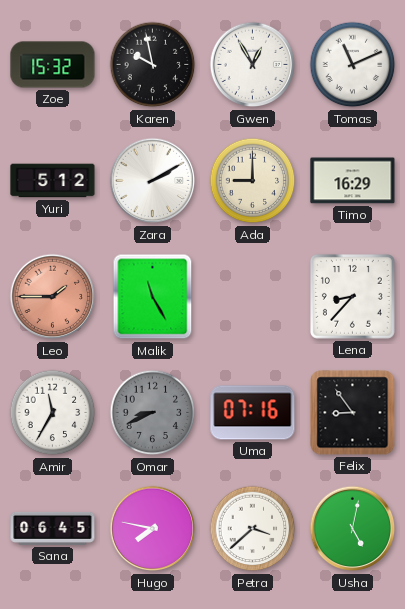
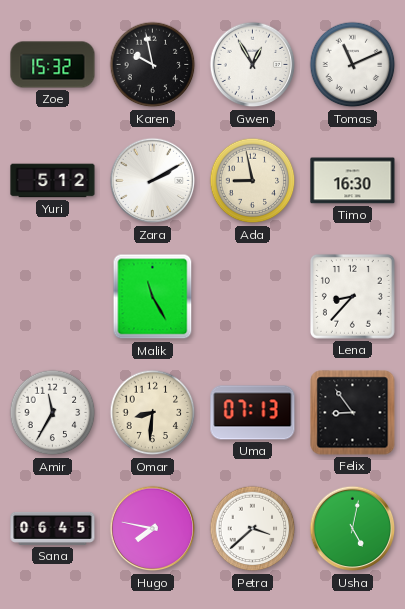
Ada: 9:00 -> 8:58 (253, 181)
Timo: 16:29 -> 16:30 (353, 181)
Leo: 1:45 -> none (53, 297)
Omar: 8:41 -> 8:31 (153, 413)
Omar dial: grey -> cream (153, 413)
Uma: 07:16 -> 07:13 (253, 413)
